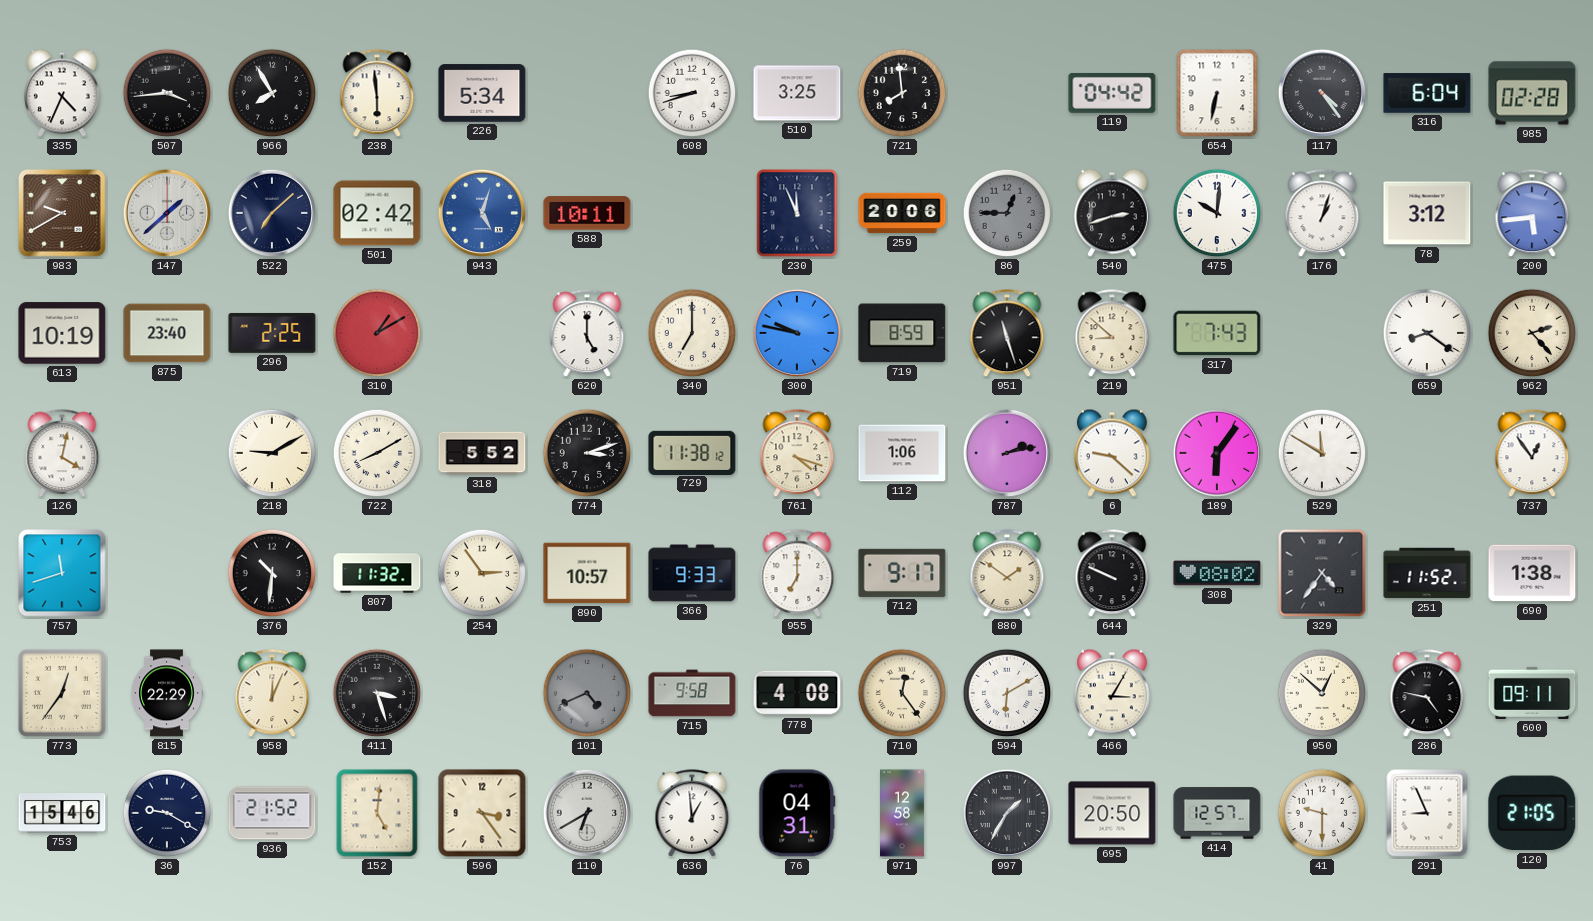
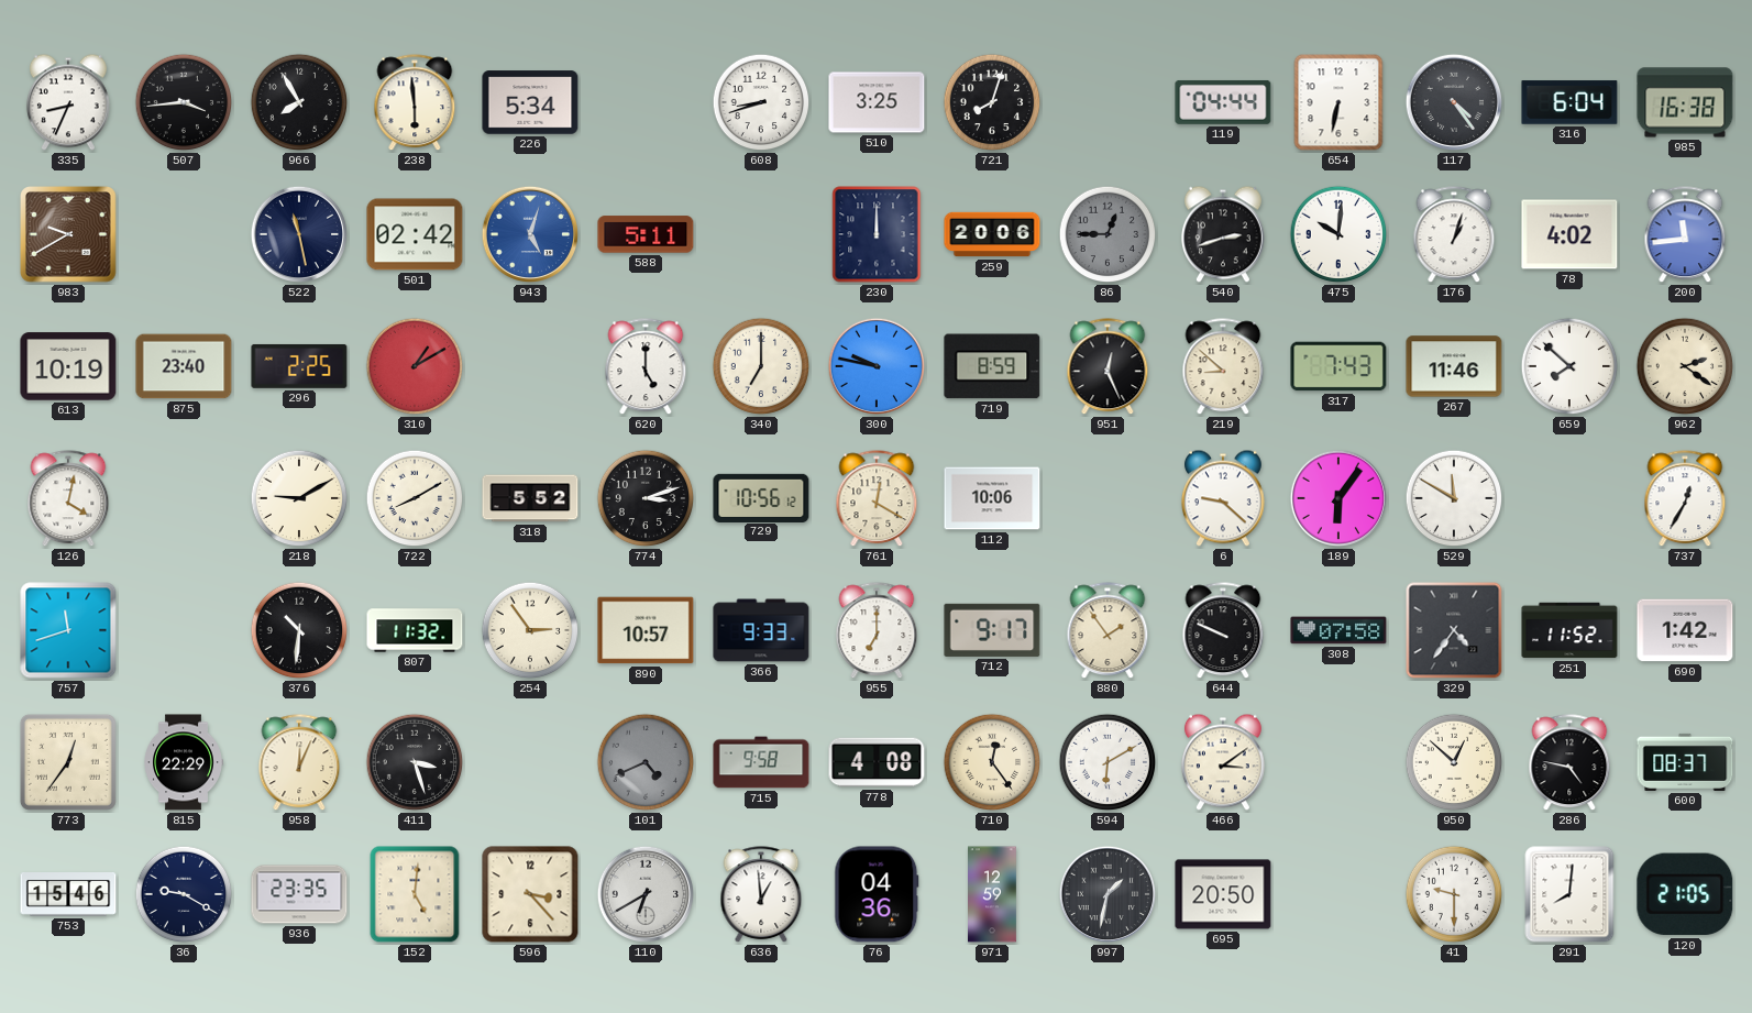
335: 4:34 -> 8:34 (68, 102)
721: 7:59 -> 8:03 (992, 102)
119: 04:42 -> 04:44 (1223, 102)
985: 02:28 -> 16:38 (1685, 102)
147: 1:38 -> none (167, 213)
522: 7:08 -> 11:28 (299, 234)
588: 10:11 -> 5:11 (646, 234)
230: 11:56 -> 12:00 (877, 234)
78: 3:12 -> 4:02 (1569, 234)
200: 5:44 -> 11:44 (1685, 235)
951: 11:27 -> 12:26 (1108, 367)
267: none -> 11:46 (1454, 366)
659: 8:21 -> 7:52 (1569, 366)
962: 2:23 -> 2:21 (1685, 366)
729: 11:38 -> 10:56 (761, 497)
761: 4:18 -> 12:20 (877, 499)
112: 1:06 -> 10:06 (992, 498)
787: 2:13 -> none (1007, 453)
737: 12:54 -> 12:35 (1685, 499)
880: 1:51 -> 1:54 (1108, 631)
308: 08:02 -> 07:58 (1338, 630)
690: 1:38 -> 1:42 (1685, 630)
466: 3:05 -> 3:09 (1223, 762)
600: 09:11 -> 08:37 (1685, 762)
936: 21:52 -> 23:35 (299, 894)
596: 3:24 -> 3:23 (530, 894)
76: 04:31 -> 04:36 (877, 894)
971: 12:58 -> 12:59 (993, 894)
997: 1:35 -> 1:32 (1108, 894)
414: 12:57 -> none (1217, 813)
291: 8:56 -> 8:01 (1569, 894)
